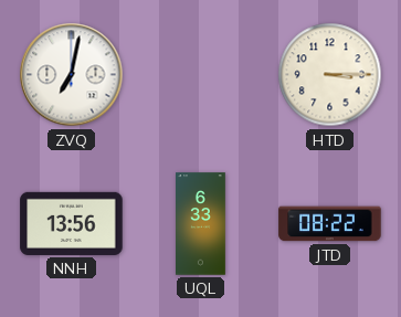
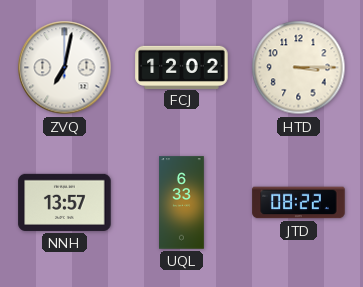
FCJ: none -> 12:02 (182, 67)
NNH: 13:56 -> 13:57 (65, 202)
